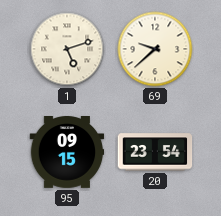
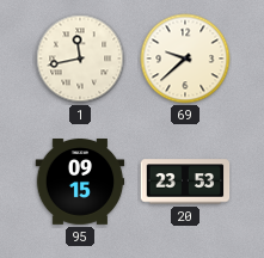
1: 5:12 -> 11:43 (80, 59)
20: 23:54 -> 23:53 (185, 182)
